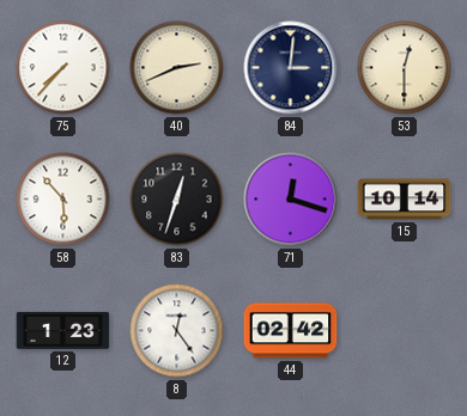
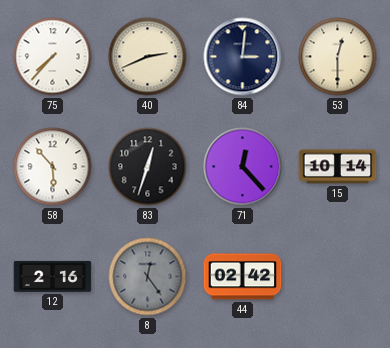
71: 12:18 -> 12:23 (243, 167)
12: 1:23 -> 2:16 (53, 276)
8 dial: white -> grey (148, 277)
